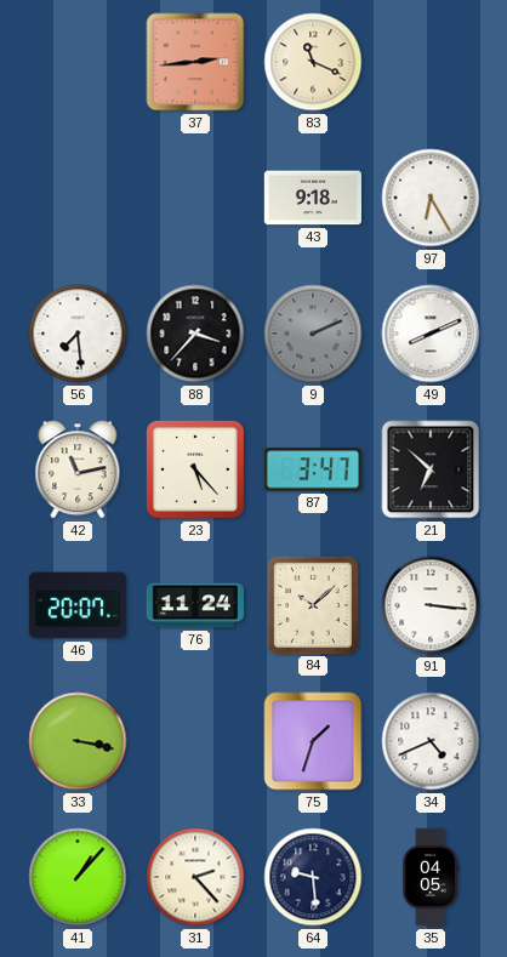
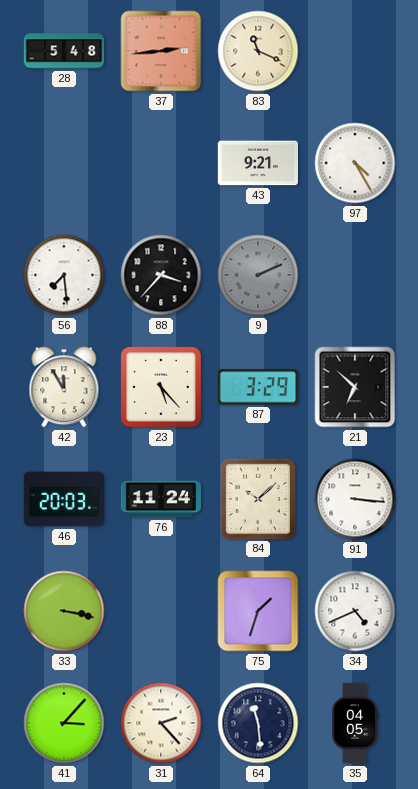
28: none -> 5:48 (64, 51)
43: 9:18 -> 9:21 (257, 163)
97: 6:25 -> 4:25 (355, 163)
49: 8:11 -> none (431, 334)
42: 11:13 -> 11:55 (64, 387)
87: 3:47 -> 3:29 (257, 387)
46: 20:07 -> 20:03 (63, 499)
41: 1:07 -> 3:07 (64, 723)
64: 9:29 -> 11:29 (258, 723)
